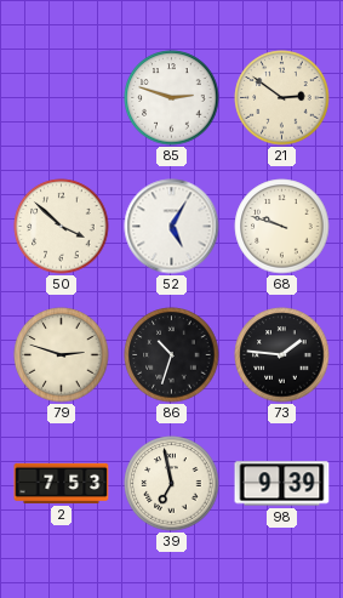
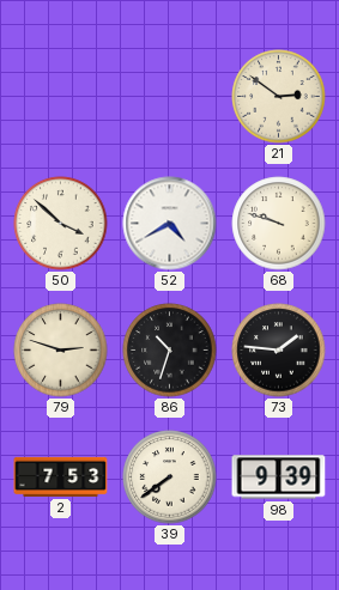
85: 2:48 -> none (172, 98)
52: 5:05 -> 4:40 (170, 224)
39: 6:58 -> 7:39 (170, 478)
